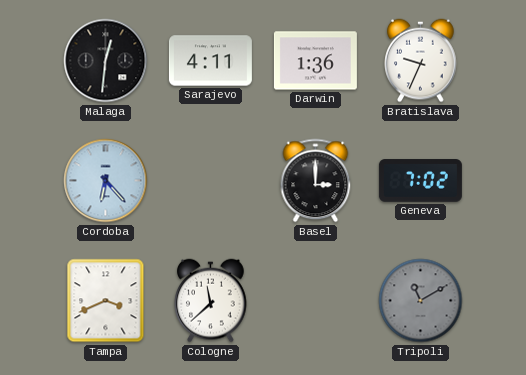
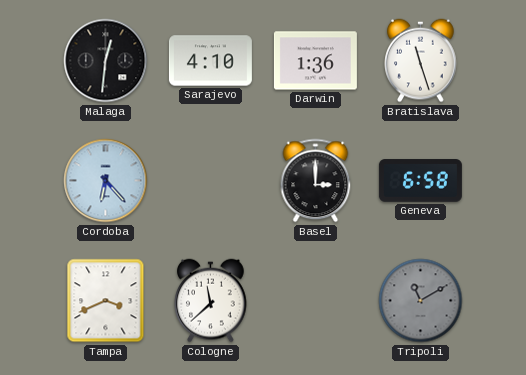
Sarajevo: 4:11 -> 4:10 (210, 61)
Bratislava: 9:34 -> 11:27 (421, 61)
Geneva: 7:02 -> 6:58 (420, 181)
